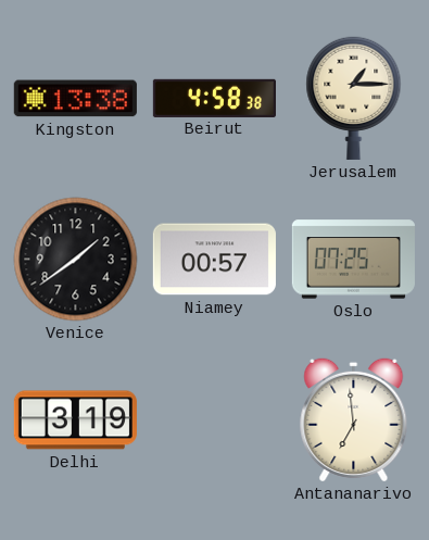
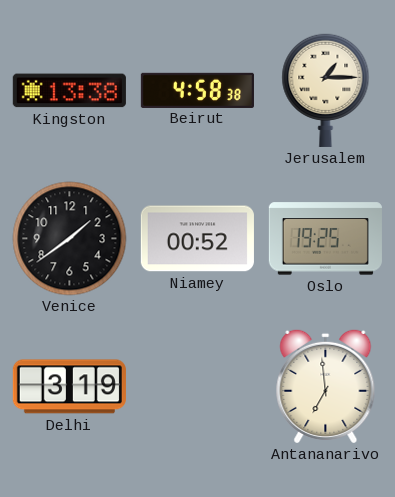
Niamey: 00:57 -> 00:52 (197, 239)
Oslo: 07:25 -> 19:25 (325, 239)
